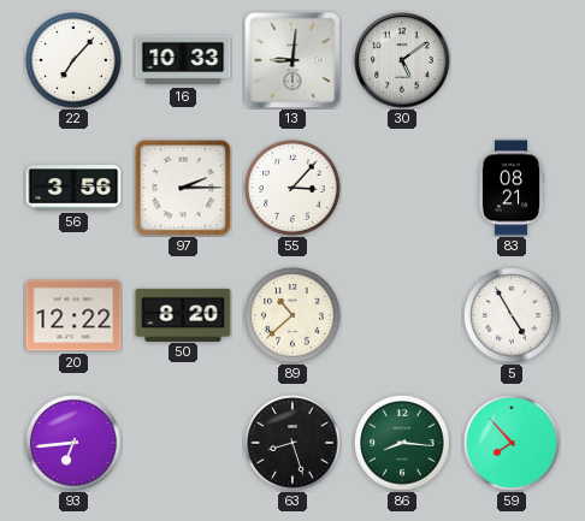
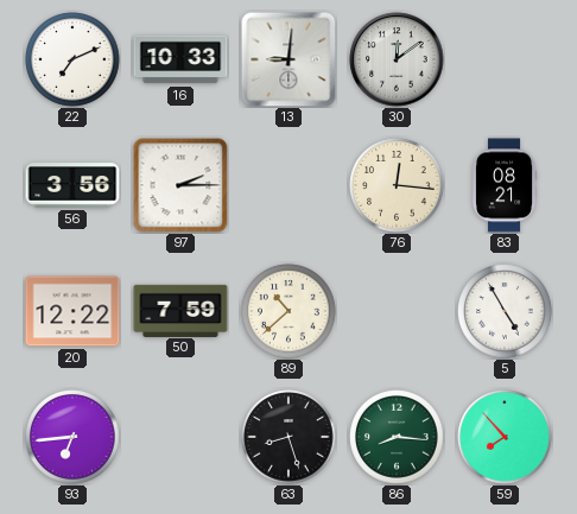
22: 7:07 -> 7:11 (72, 59)
30: 5:09 -> 12:09 (397, 59)
55: 3:07 -> none (292, 188)
76: none -> 12:16 (397, 185)
50: 8:20 -> 7:59 (180, 310)
